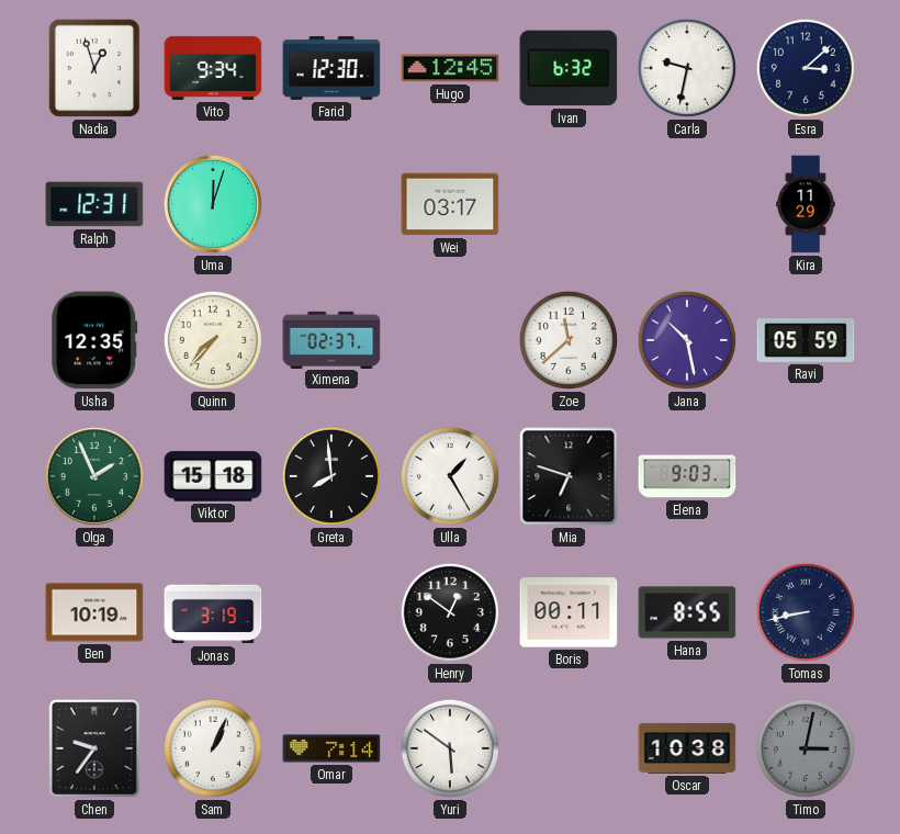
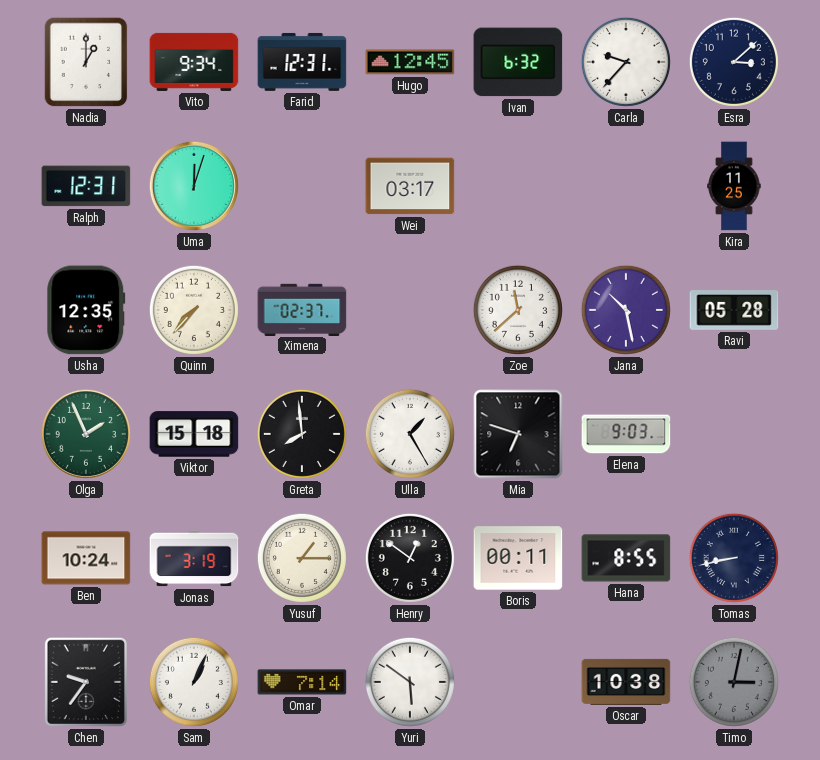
Nadia: 12:57 -> 1:00 (86, 62)
Farid: 12:30 -> 12:31 (302, 62)
Carla: 9:32 -> 9:37 (626, 62)
Kira: 11:29 -> 11:25 (734, 186)
Ravi: 05:59 -> 05:28 (734, 311)
Ben: 10:19 -> 10:24 (86, 558)
Yusuf: none -> 1:15 (302, 558)
